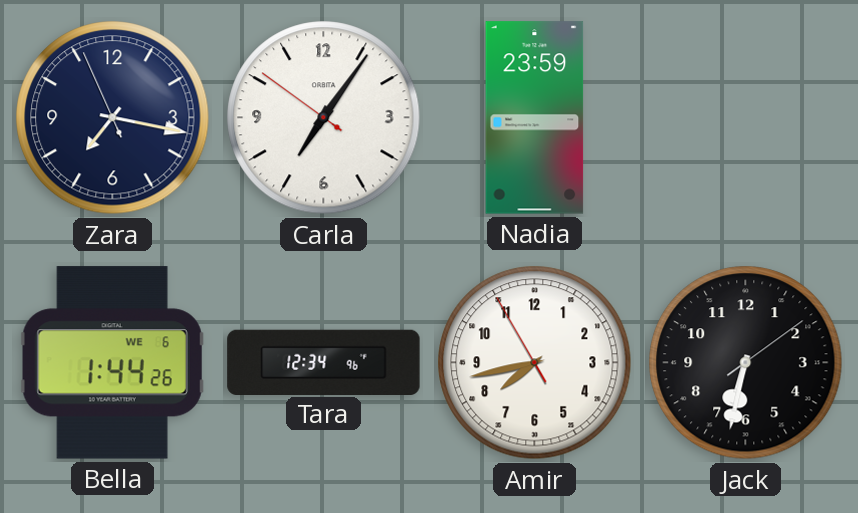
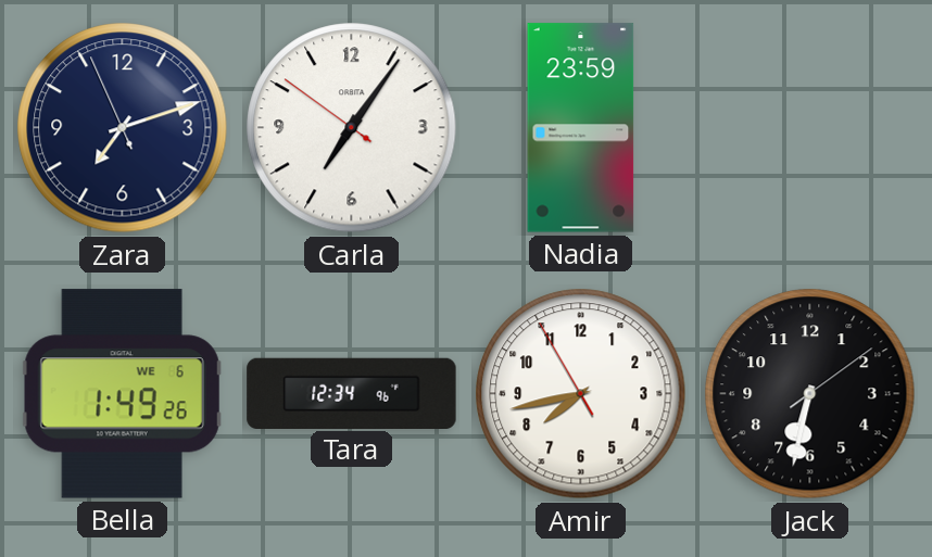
Zara: 7:16 -> 7:11 (123, 128)
Bella: 1:44 -> 1:49 (122, 394)
